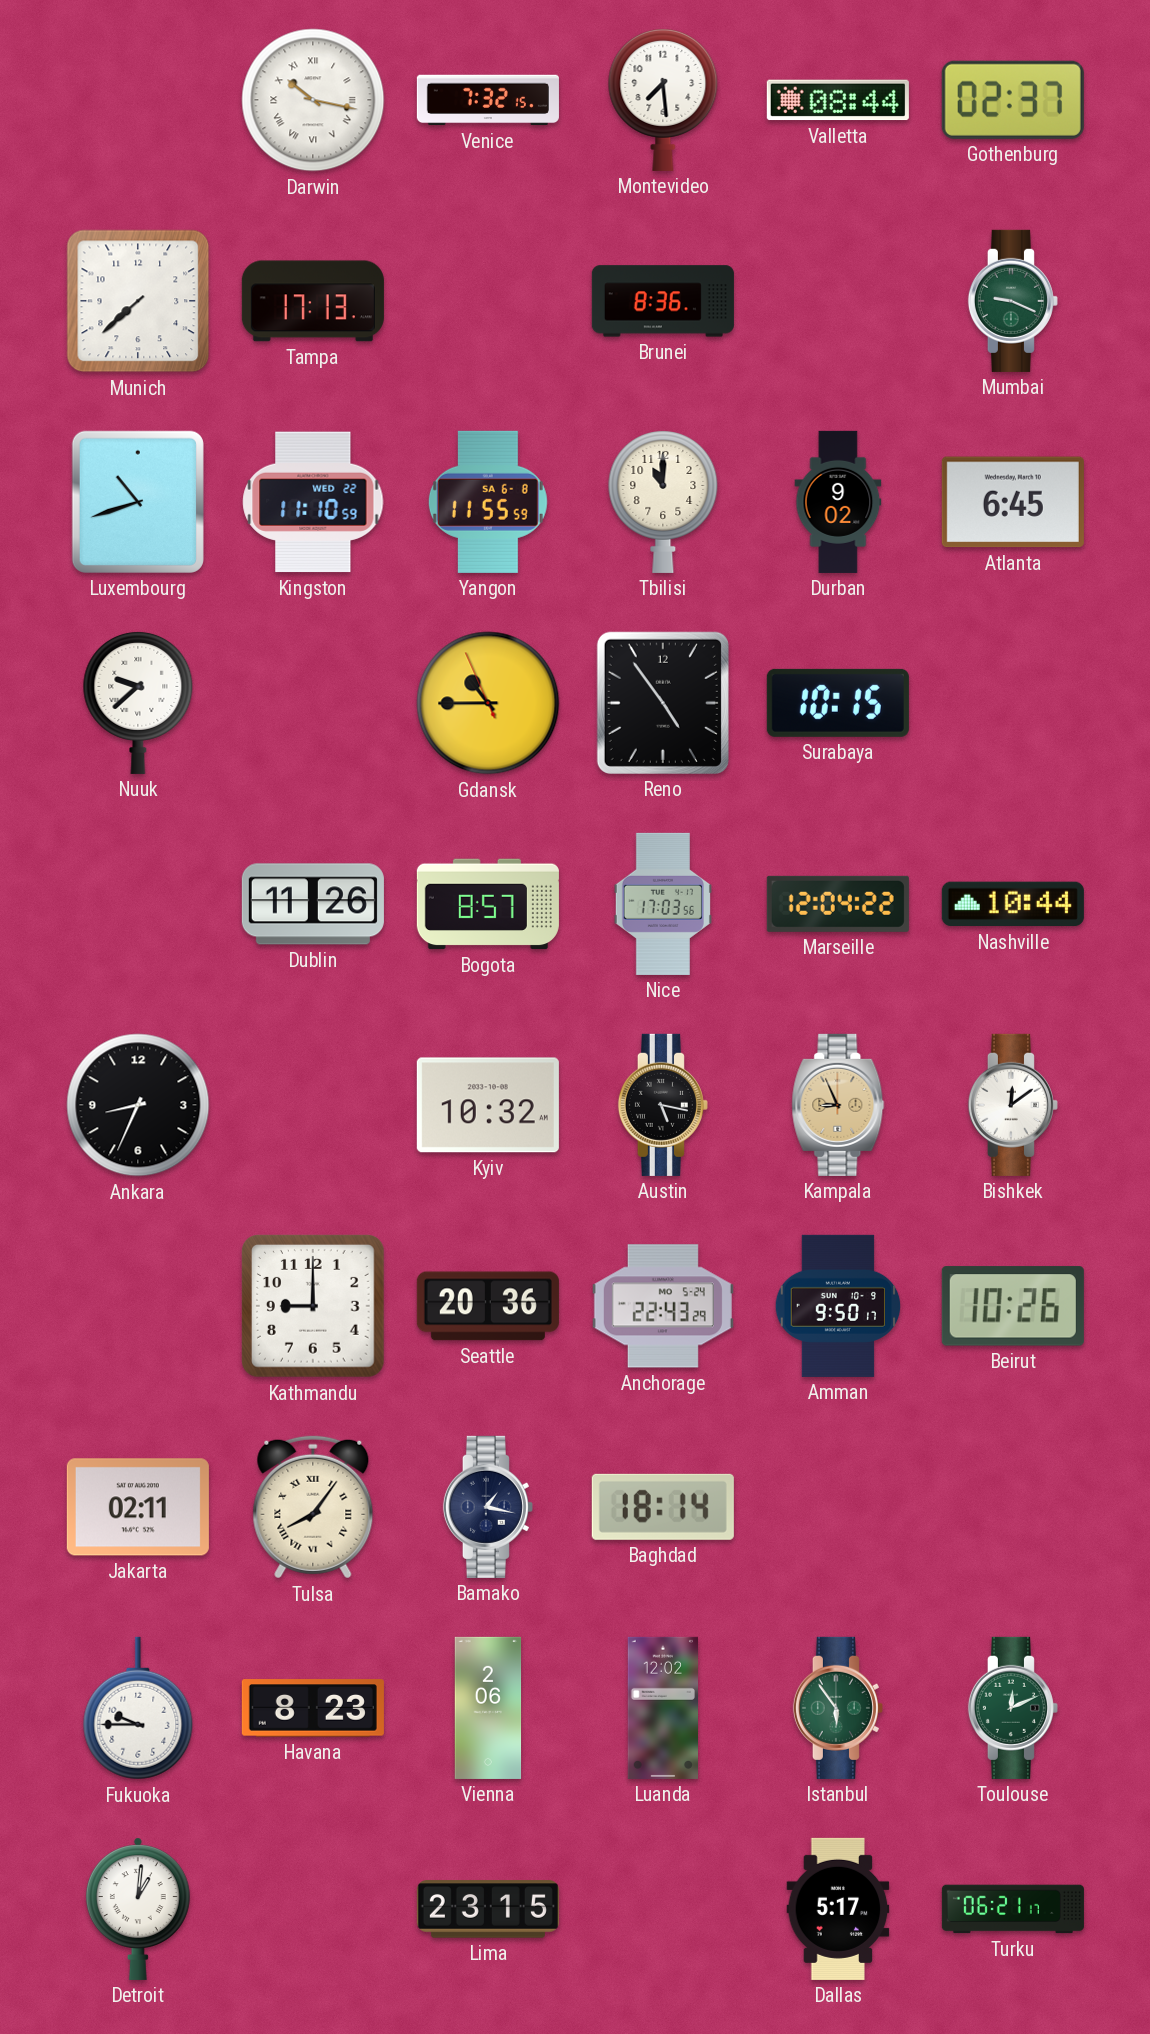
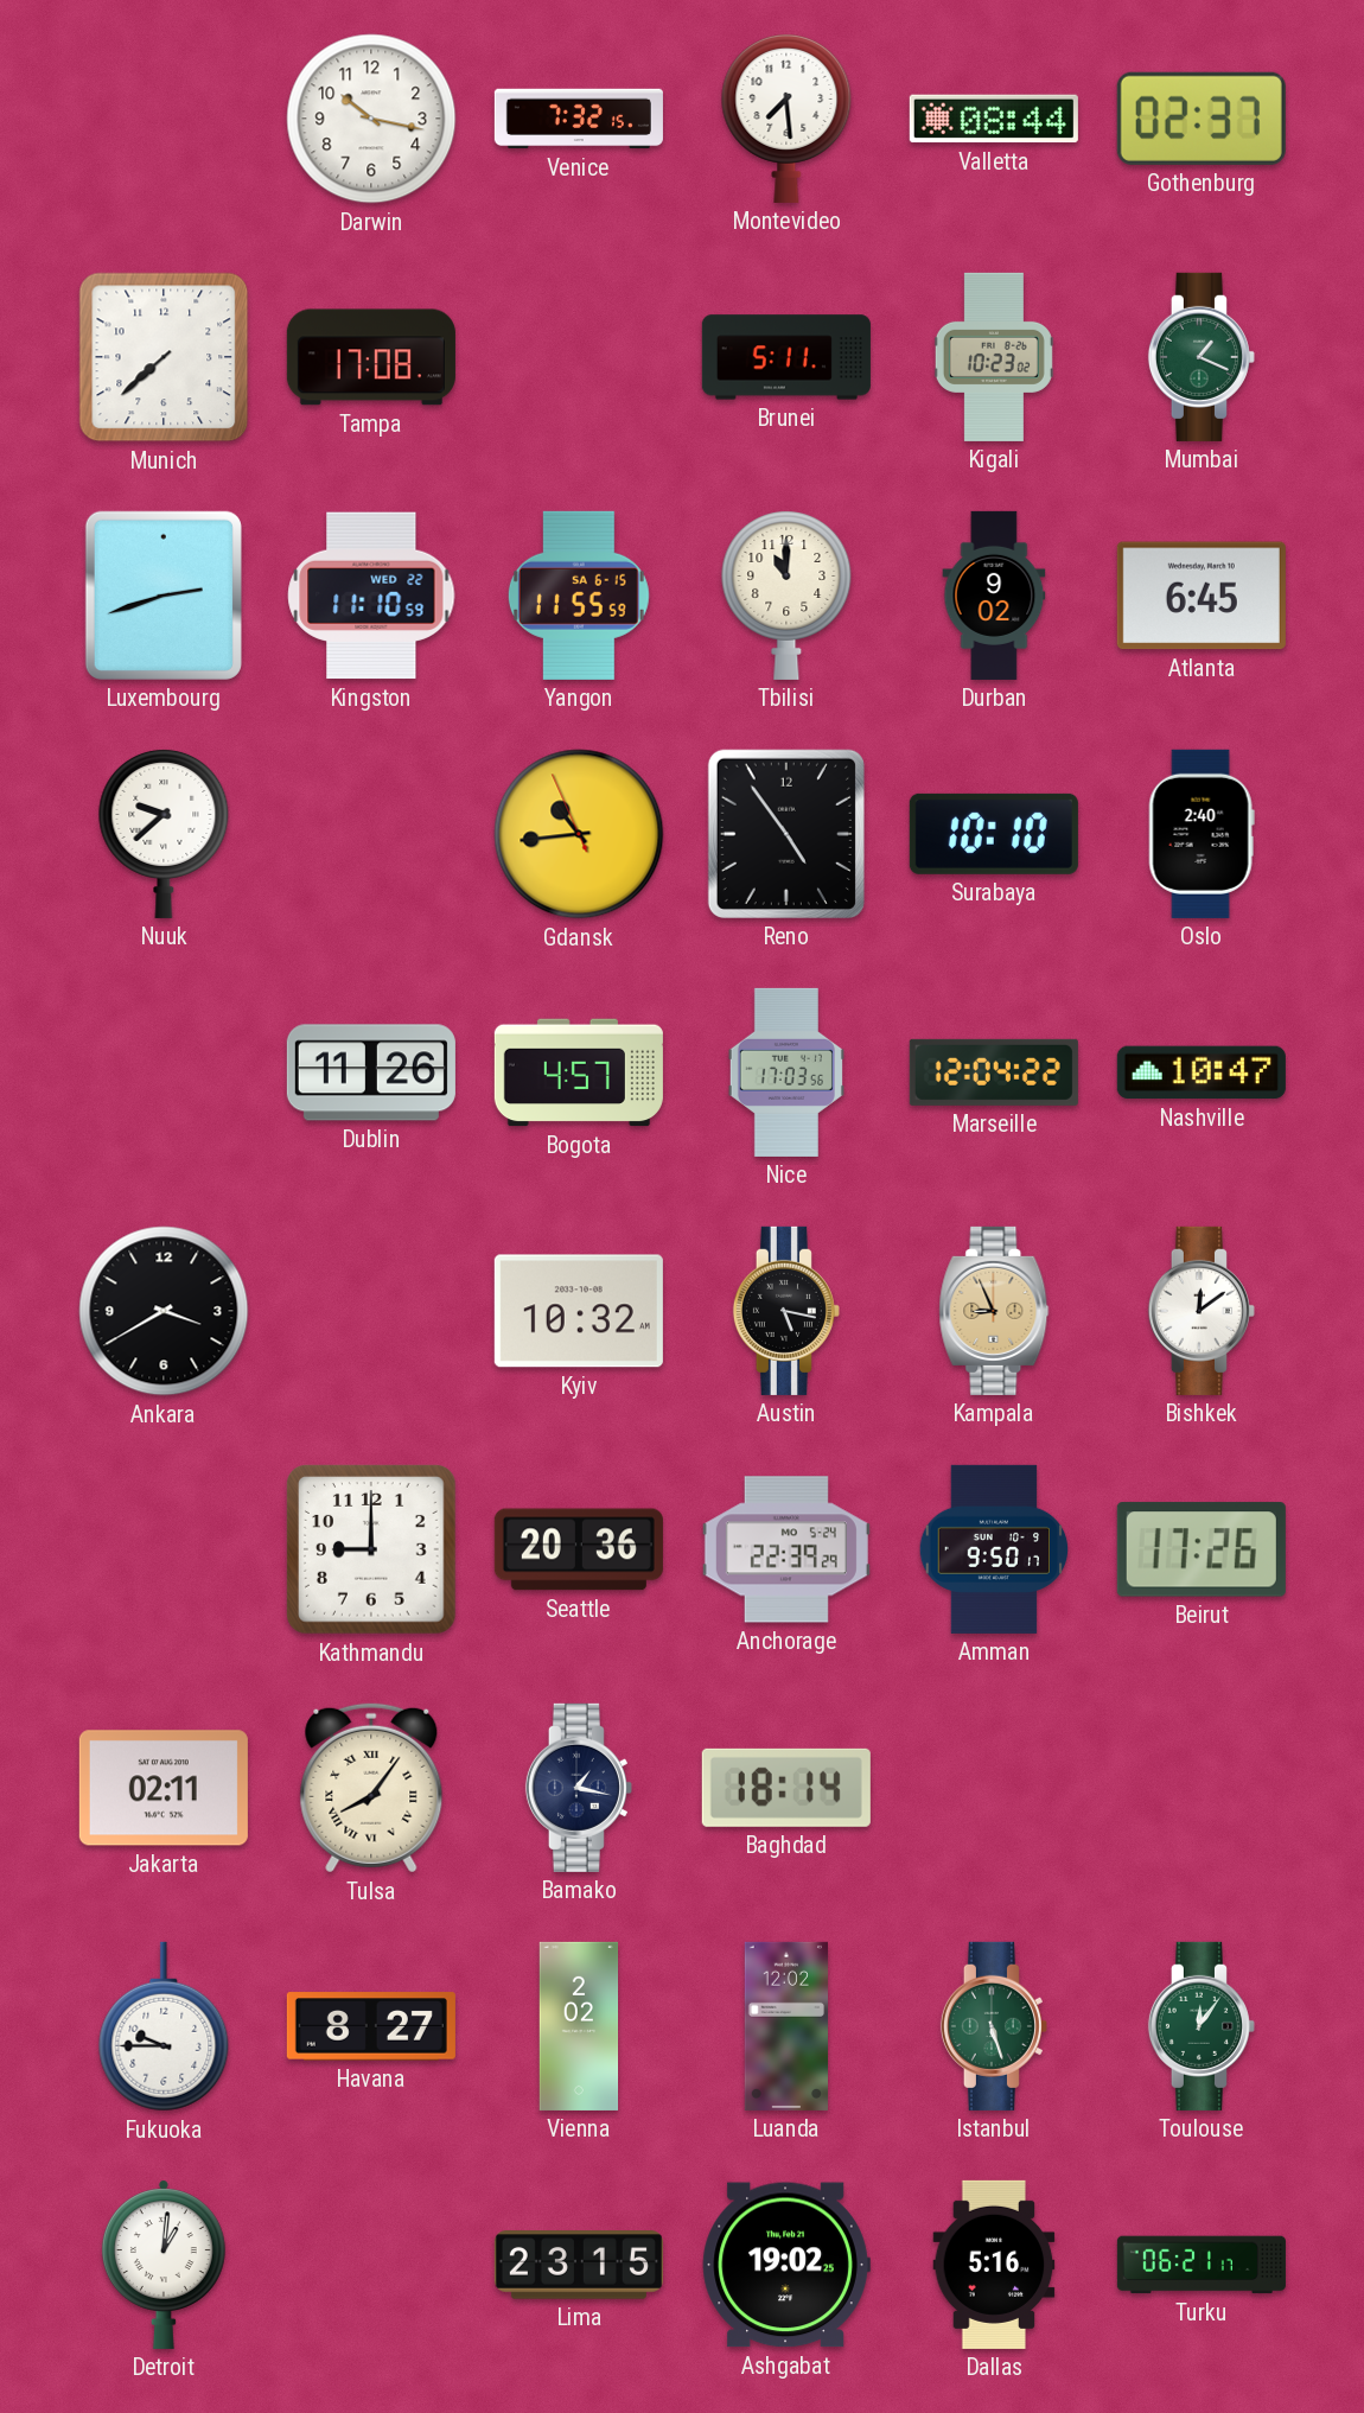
Darwin numerals: Roman -> Arabic (371, 119)
Tampa: 17:13 -> 17:08 (371, 357)
Brunei: 8:36 -> 5:11 (786, 357)
Kigali: none -> 10:23 (994, 357)
Mumbai: 9:19 -> 1:19 (1202, 357)
Luxembourg: 10:42 -> 2:42 (164, 596)
Yangon date: SA 6-8 -> SA 6-15 (579, 596)
Gdansk: 10:44 -> 10:43 (579, 834)
Surabaya: 10:15 -> 10:10 (994, 834)
Oslo: none -> 2:40 (1202, 834)
Bogota: 8:57 -> 4:57 (579, 1072)
Nashville: 10:44 -> 10:47 (1202, 1072)
Ankara: 8:34 -> 3:40 (164, 1311)
Anchorage: 22:43 -> 22:39 (786, 1549)
Beirut: 10:26 -> 17:26 (1202, 1549)
Havana: 8:23 -> 8:27 (371, 2026)
Vienna: 2:06 -> 2:02 (579, 2026)
Istanbul: 5:54 -> 5:27 (994, 2026)
Toulouse: 12:11 -> 12:06 (1202, 2026)
Ashgabat: none -> 19:02 (786, 2265)
Dallas: 5:17 -> 5:16 (994, 2265)
